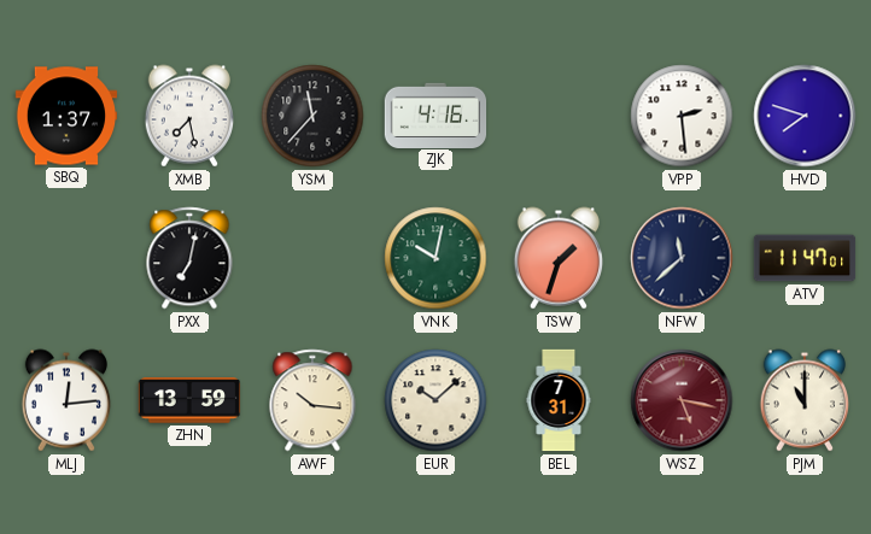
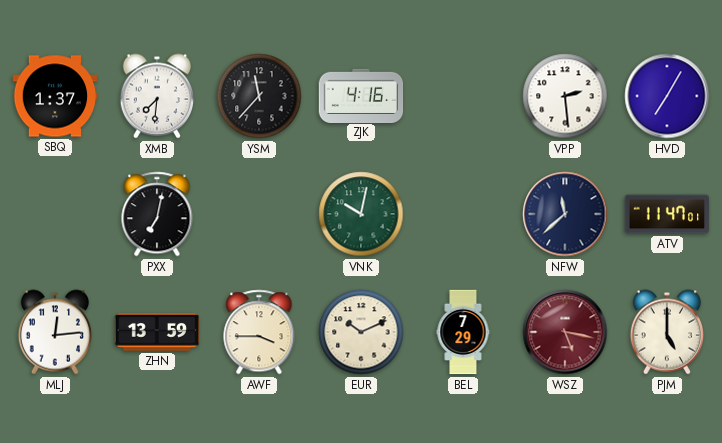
XMB: 7:28 -> 7:31 (156, 96)
HVD: 7:48 -> 7:05 (667, 96)
TSW: 1:33 -> none (557, 258)
AWF: 10:16 -> 3:45 (259, 332)
EUR: 10:08 -> 10:11 (361, 332)
BEL: 7:31 -> 7:29 (463, 332)
PJM: 11:00 -> 5:00 (666, 332)
